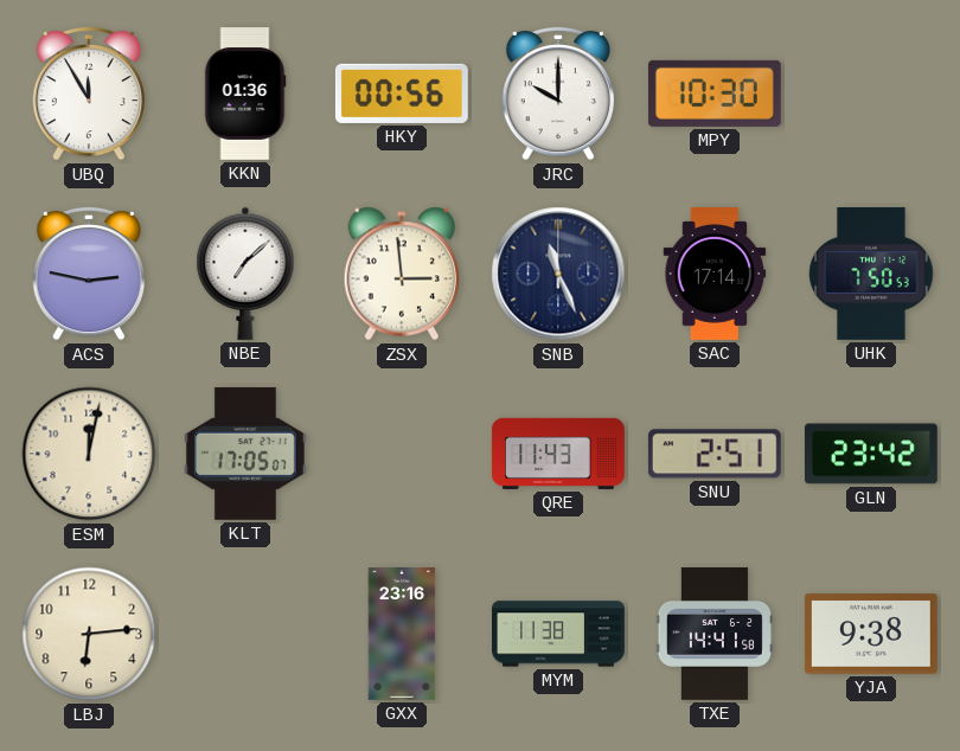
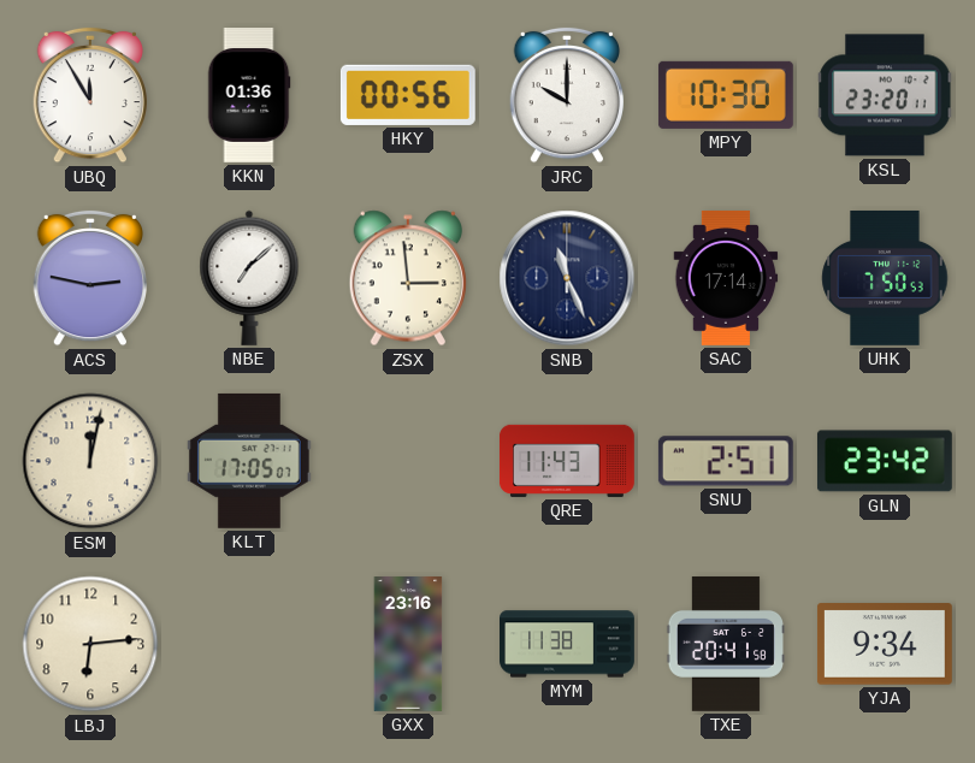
KSL: none -> 23:20 (885, 95)
TXE: 14:41 -> 20:41 (725, 644)
YJA: 9:38 -> 9:34 (885, 644)
